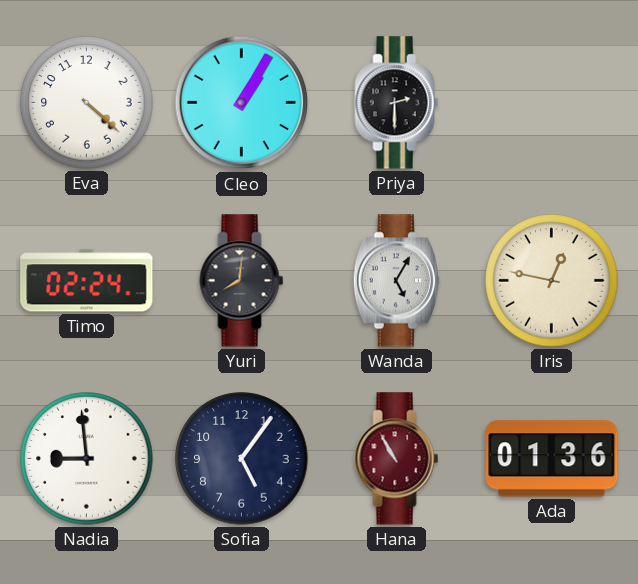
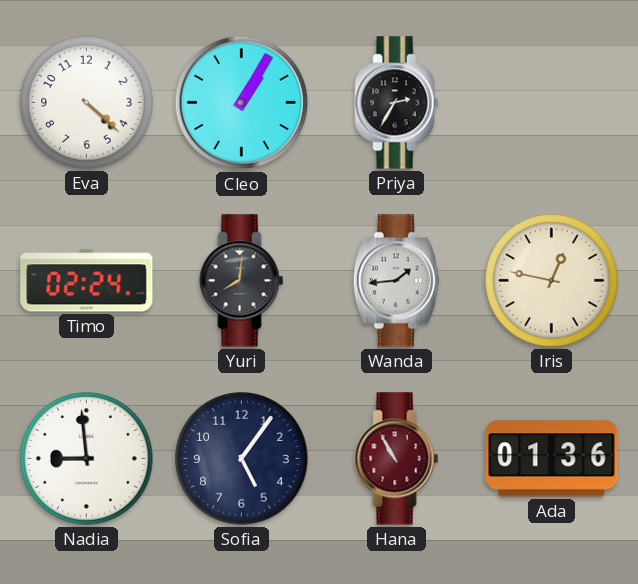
Priya: 2:30 -> 2:35 (397, 103)
Wanda: 5:05 -> 1:44 (396, 281)
